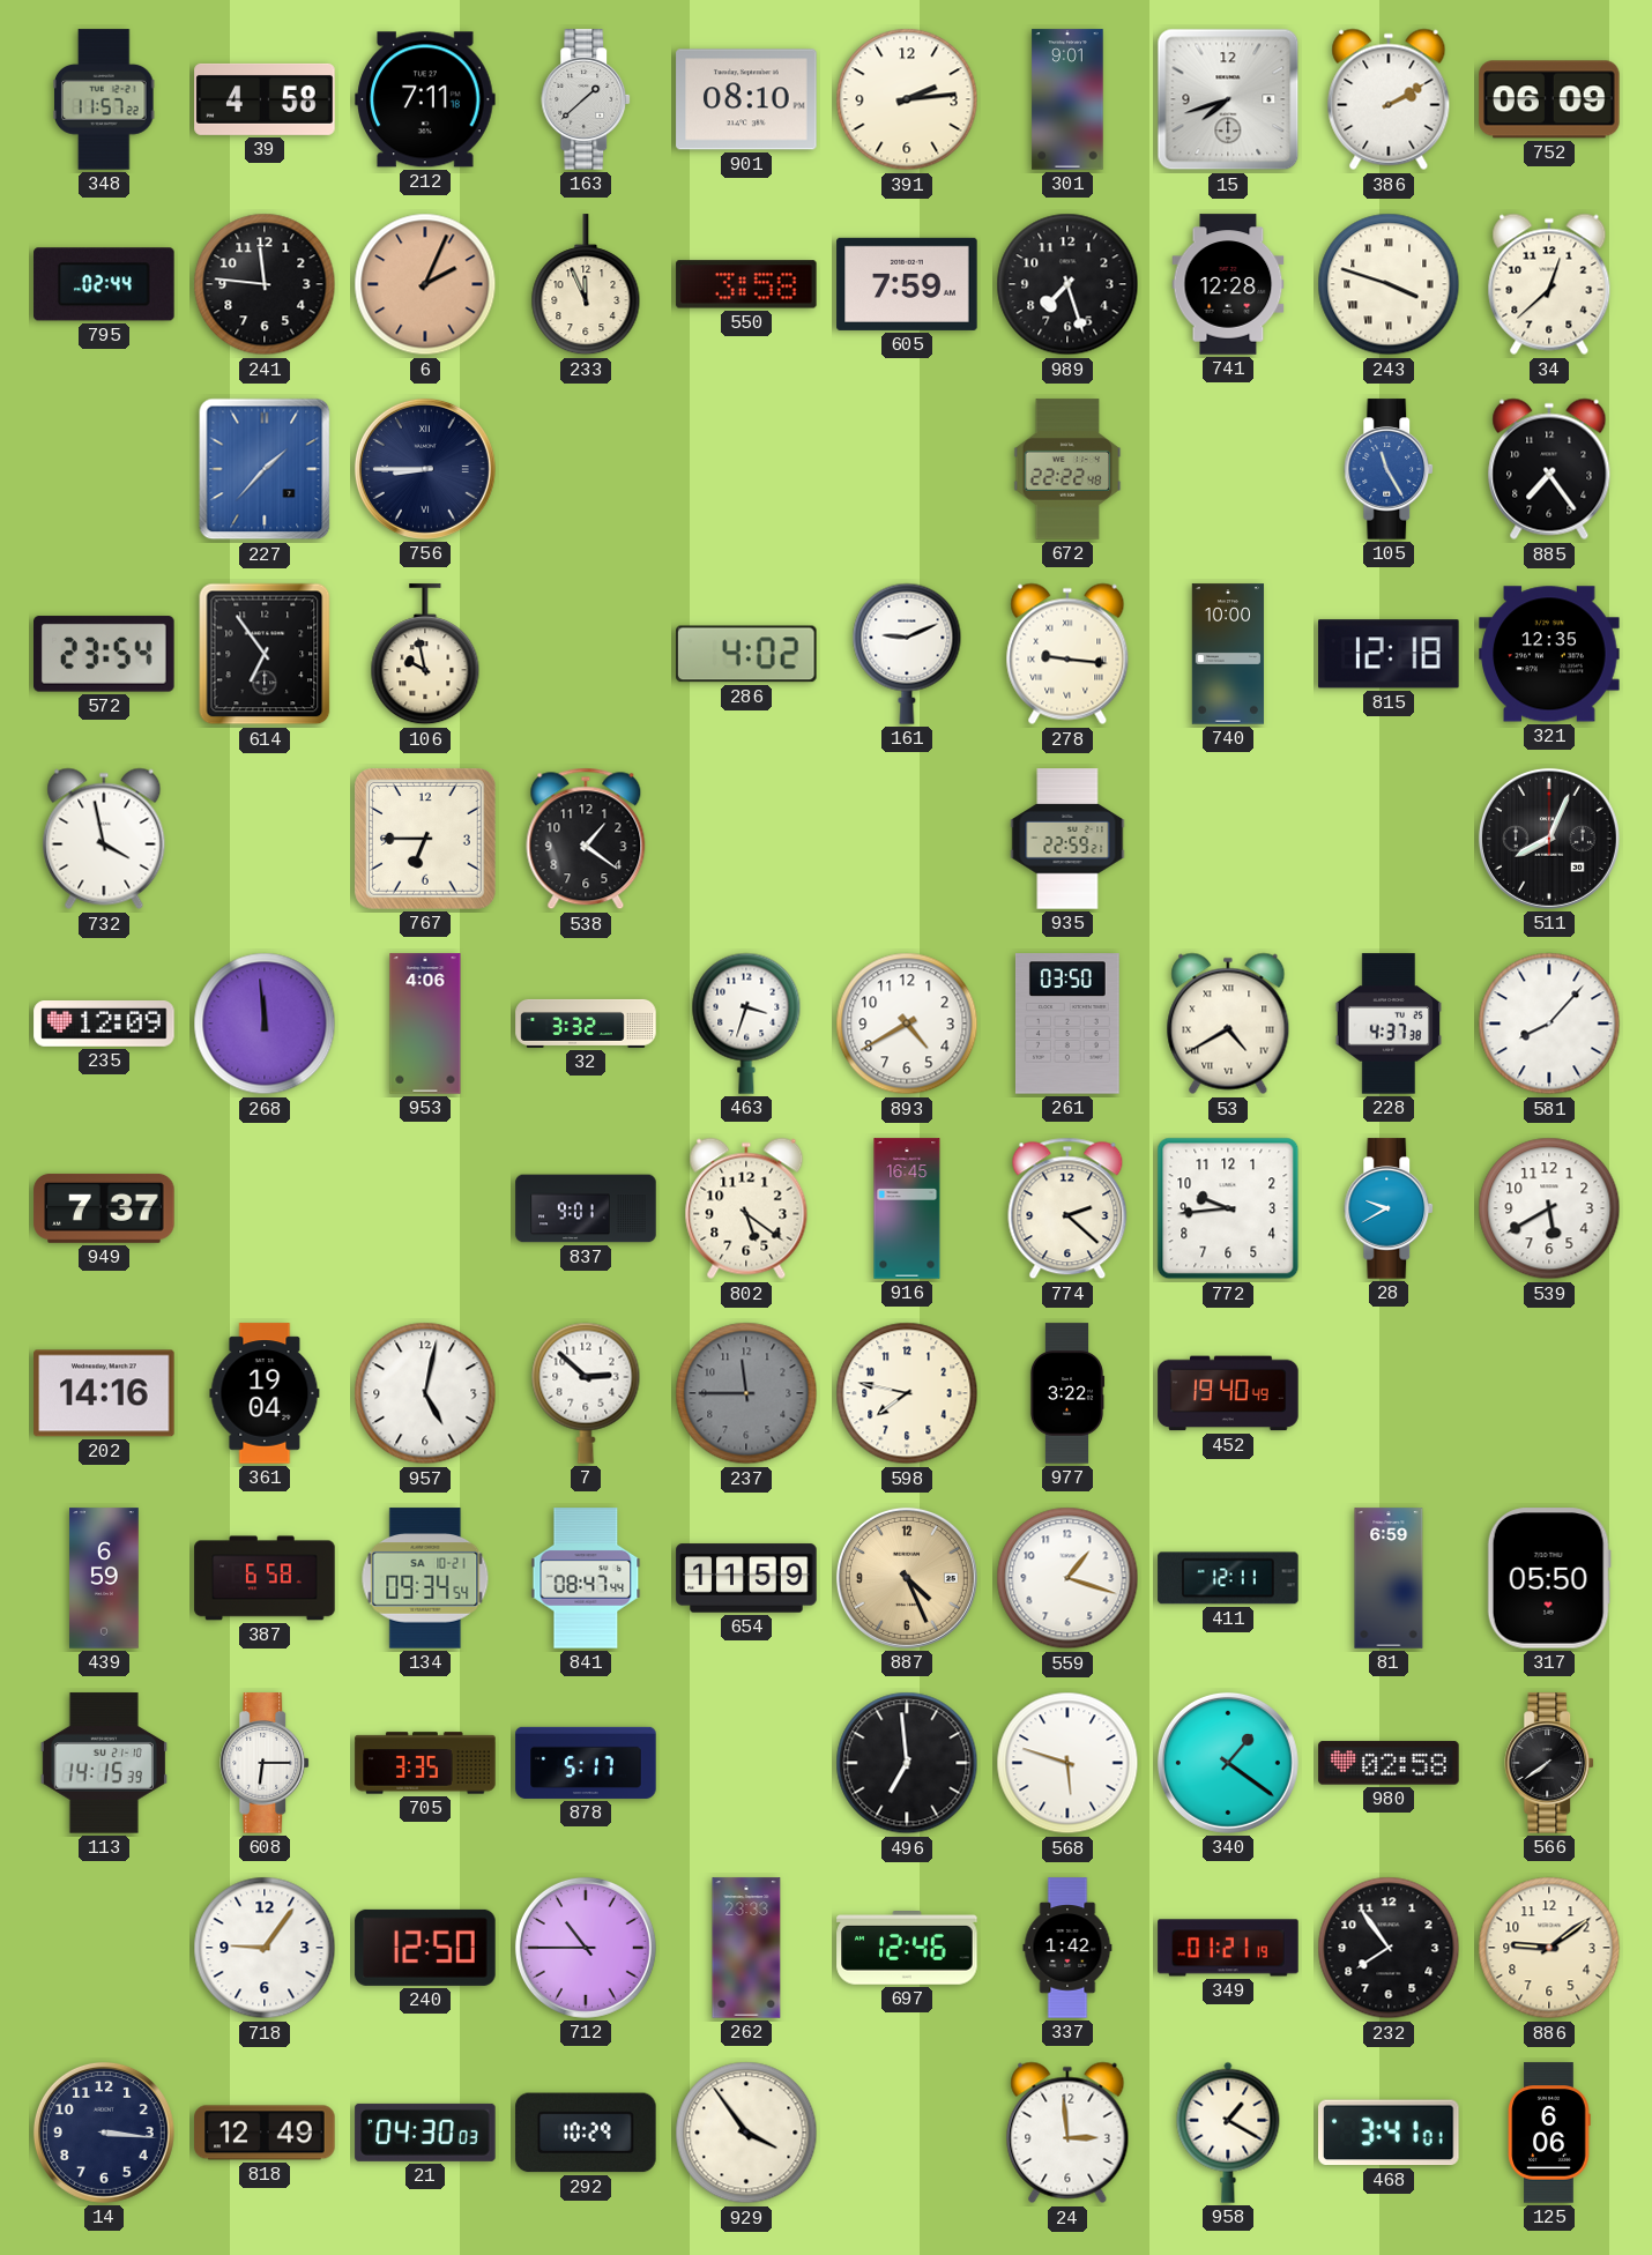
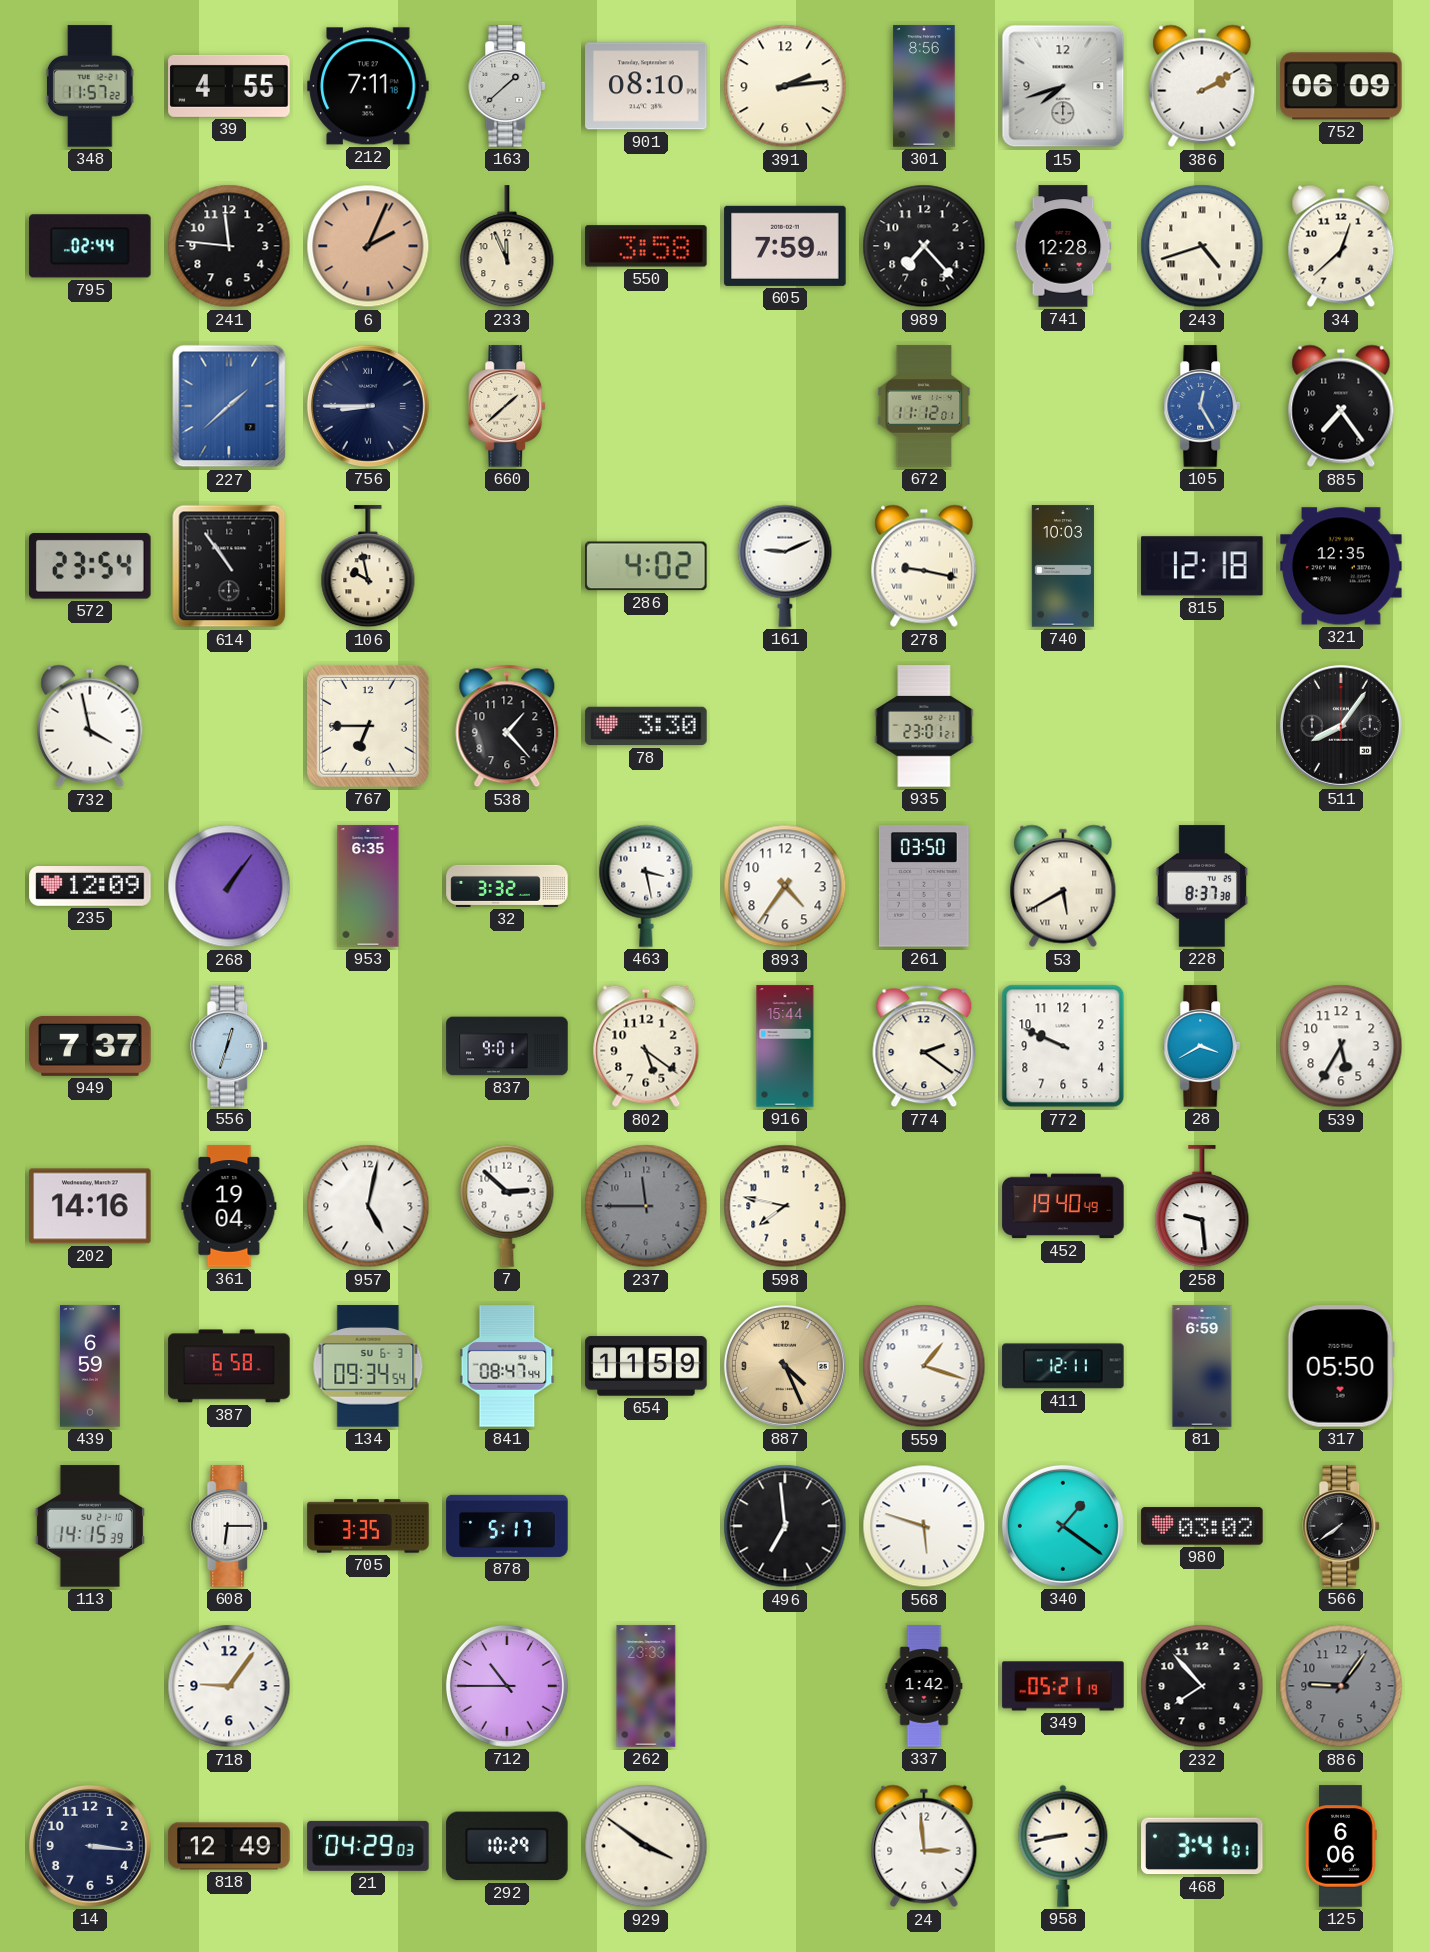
39: 4:58 -> 4:55 (229, 86)
301: 9:01 -> 8:56 (924, 86)
989: 7:27 -> 7:23 (924, 246)
243: 3:48 -> 4:42 (1202, 246)
227: 1:37 -> 1:38 (229, 406)
660: none -> 1:38 (508, 406)
672: 22:22 -> 11:12 (924, 406)
105: 11:25 -> 12:25 (1203, 406)
614: 6:54 -> 10:54 (229, 566)
278: 9:16 -> 9:17 (924, 566)
740: 10:00 -> 10:03 (1063, 566)
538: 1:21 -> 1:23 (507, 726)
78: none -> 3:30 (646, 726)
935: 22:59 -> 23:01 (924, 726)
511: 8:04 -> 8:06 (1341, 726)
268: 11:59 -> 1:06 (229, 886)
953: 4:06 -> 6:35 (368, 886)
463: 3:33 -> 3:28 (646, 886)
893: 4:40 -> 4:36 (785, 886)
53: 4:40 -> 5:40 (1063, 886)
228: 4:37 -> 8:37 (1202, 886)
581: 8:07 -> none (1549, 1024)
556: none -> 12:33 (230, 1046)
916: 16:45 -> 15:44 (785, 1046)
774: 2:22 -> 2:21 (924, 1046)
772: 9:44 -> 9:49 (1063, 1046)
28: 9:40 -> 3:40 (1203, 1046)
539: 5:40 -> 5:35 (1341, 1046)
977: 3:22 -> none (1067, 1393)
258: none -> 9:29 (1202, 1207)
134 date: SA 10-21 -> SU 6-3 (368, 1366)
980: 02:58 -> 03:02 (1202, 1526)
240: 12:50 -> none (425, 1948)
697: 12:46 -> none (907, 1949)
349: 01:21 -> 05:21 (1063, 1686)
232: 7:54 -> 7:53 (1202, 1686)
886: 9:09 -> 9:06 (1341, 1686)
886 dial: cream -> grey (1341, 1686)
21: 04:30 -> 04:29 (368, 1846)
929: 3:54 -> 3:51 (646, 1846)
958: 1:20 -> 8:43 (1063, 1846)
